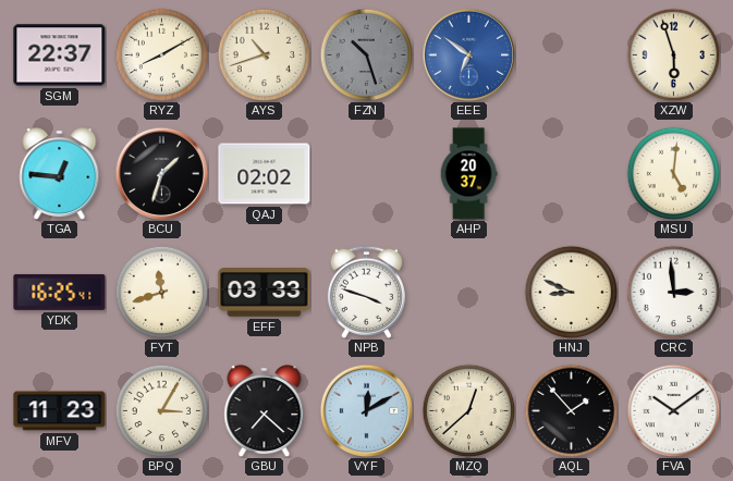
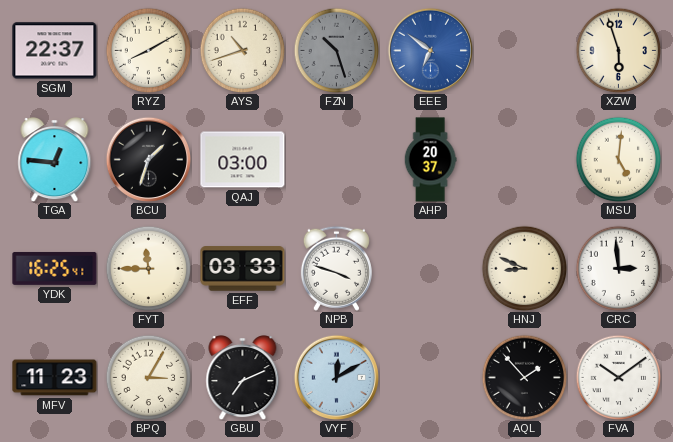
QAJ: 02:02 -> 03:00 (243, 160)
FYT: 11:42 -> 11:45 (148, 268)
GBU: 7:22 -> 7:11 (243, 378)
MZQ: 12:38 -> none (468, 410)
